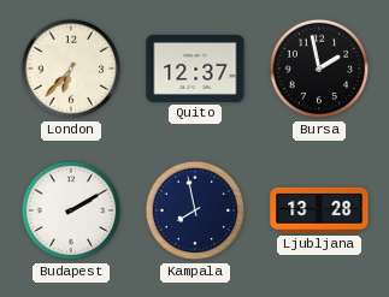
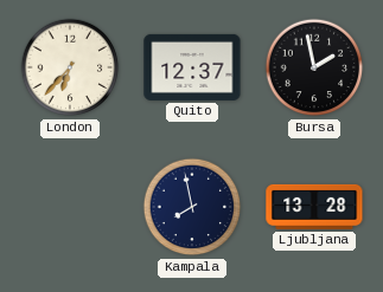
Budapest: 2:10 -> none (71, 210)
